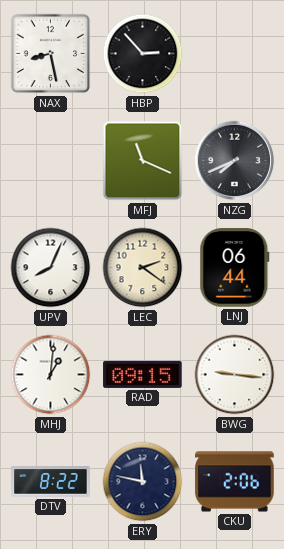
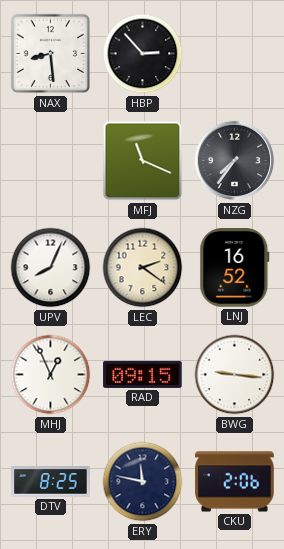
NAX: 8:28 -> 8:29 (51, 54)
NZG: 7:41 -> 7:36 (235, 161)
LNJ: 06:44 -> 16:52 (235, 268)
MHJ: 1:01 -> 12:56 (51, 375)
DTV: 8:22 -> 8:25 (51, 482)
